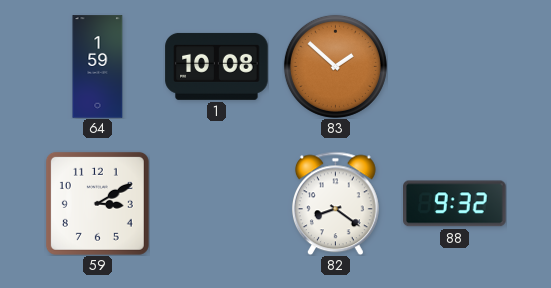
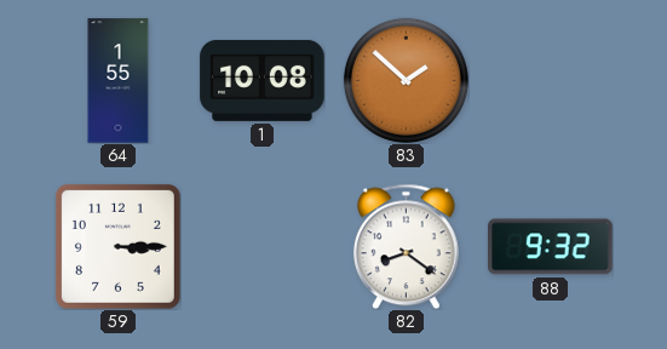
64: 1:59 -> 1:55 (119, 81)
59: 3:10 -> 3:15 (117, 246)
